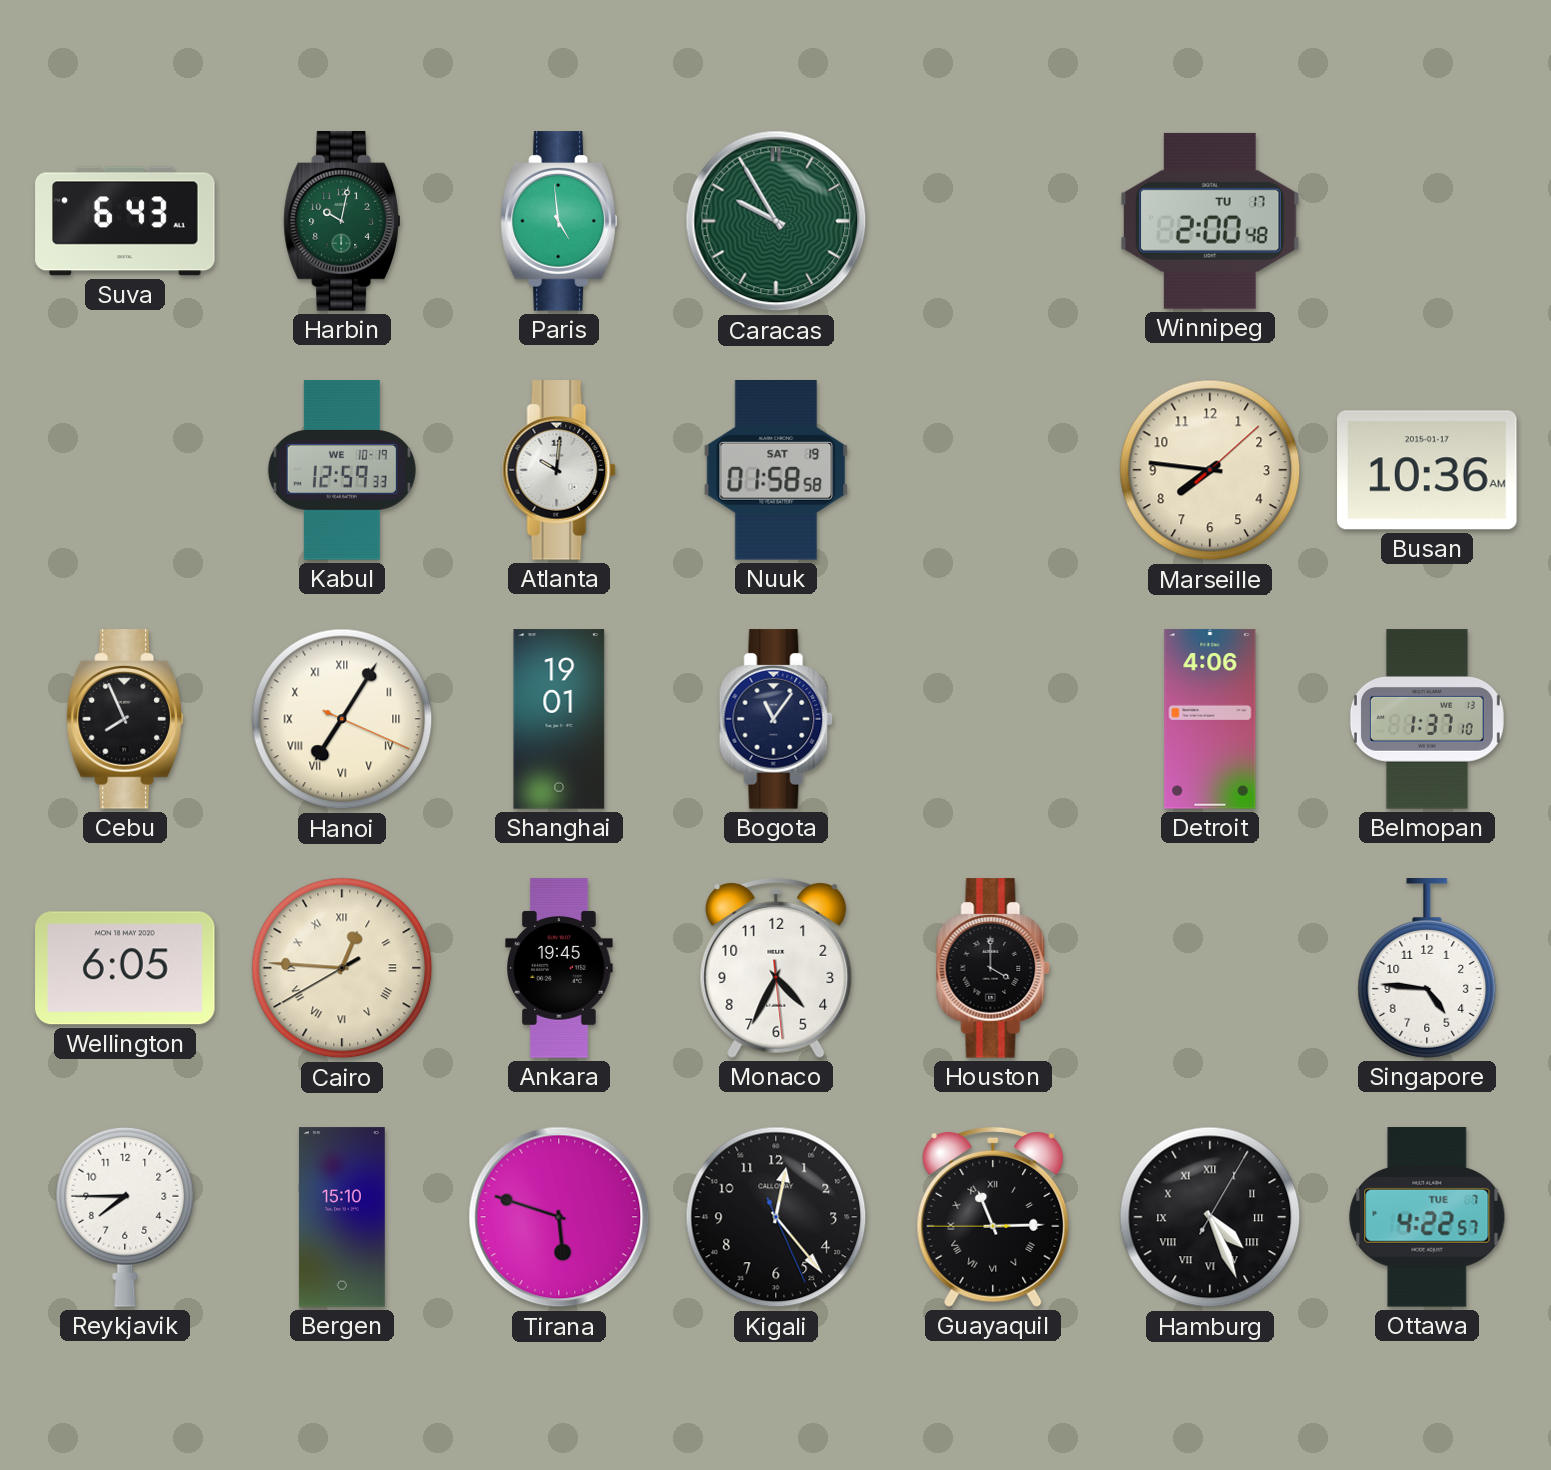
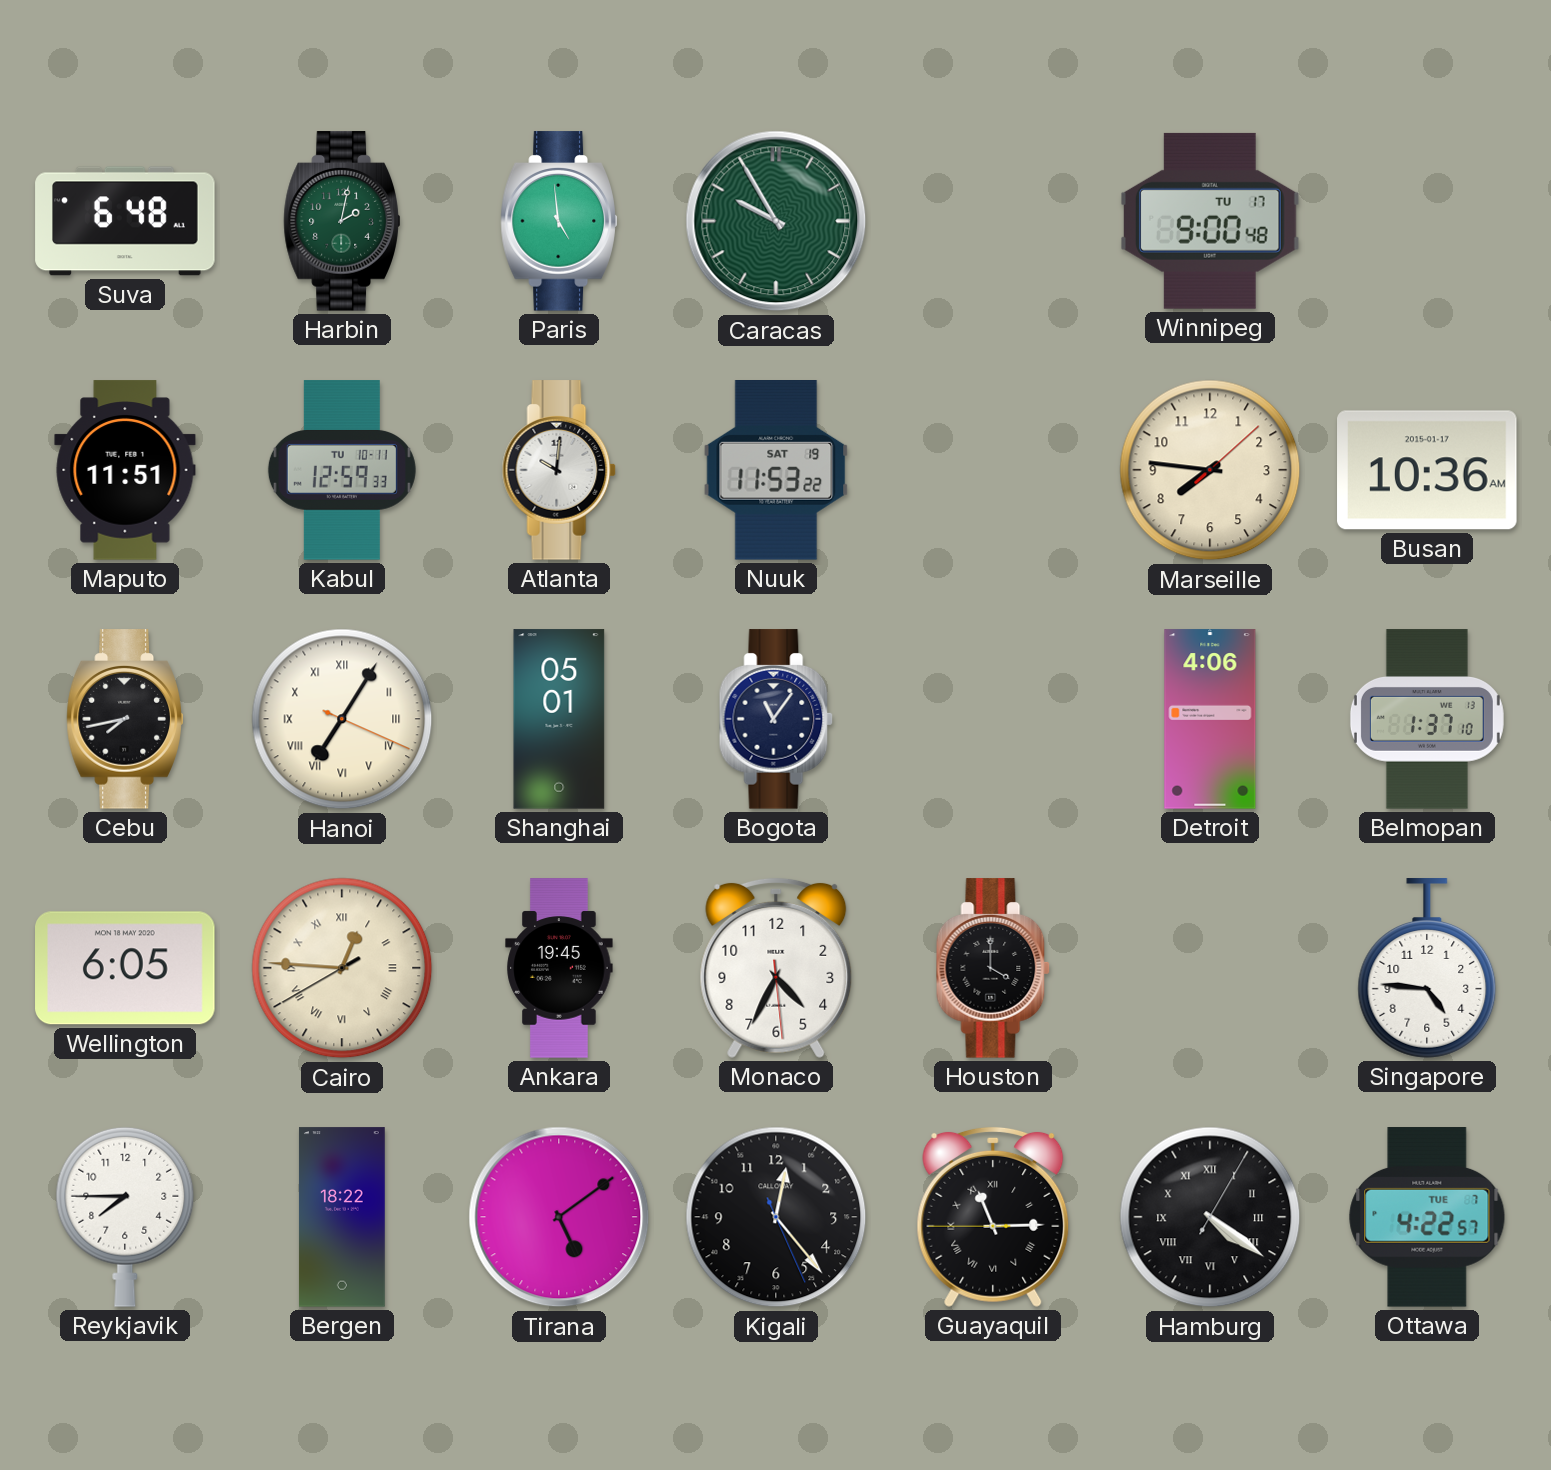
Suva: 6:43 -> 6:48 (125, 221)
Harbin: 10:02 -> 2:02 (342, 221)
Winnipeg: 2:00 -> 9:00 (1211, 221)
Maputo: none -> 11:51 (125, 470)
Kabul date: WE 10-19 -> TU 10-11 (342, 470)
Nuuk: 01:58 -> 11:53 (776, 471)
Cebu: 7:56 -> 7:43 (125, 719)
Shanghai: 19:01 -> 05:01 (559, 719)
Bergen: 15:10 -> 18:22 (342, 1217)
Tirana: 5:48 -> 5:09 (559, 1217)
Hamburg: 4:26 -> 4:21 (1210, 1217)
